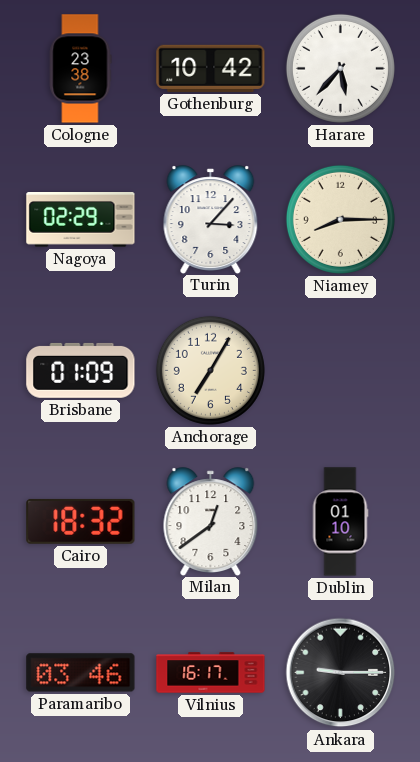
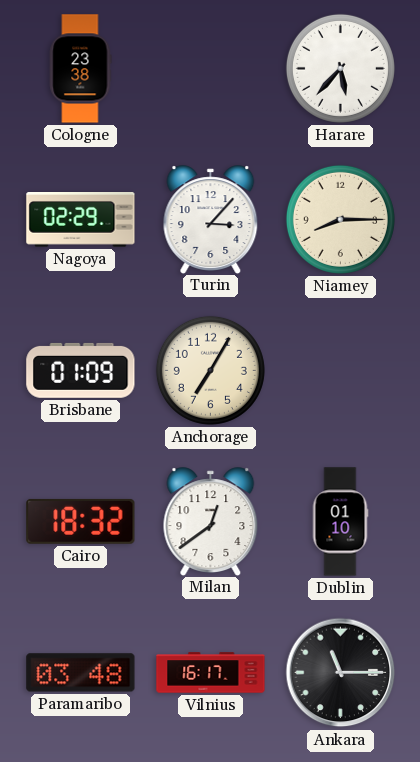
Gothenburg: 10:42 -> none (211, 68)
Paramaribo: 03:46 -> 03:48 (81, 673)
Ankara: 9:15 -> 11:15 (341, 673)
